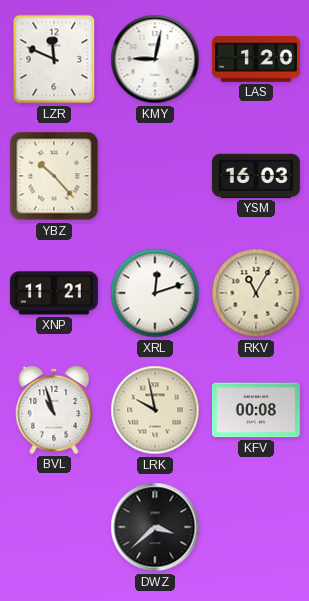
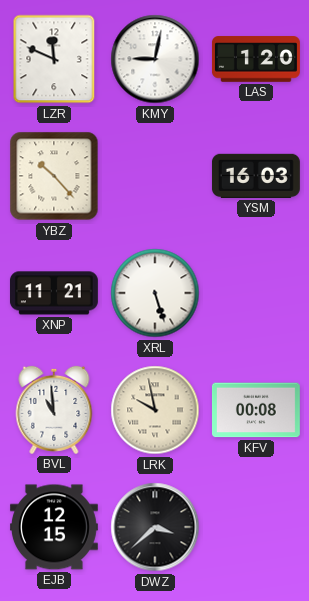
XRL: 12:12 -> 5:27 (155, 293)
RKV: 11:05 -> none (256, 293)
BVL: 10:57 -> 10:59 (54, 410)
EJB: none -> 12:15 (54, 527)
